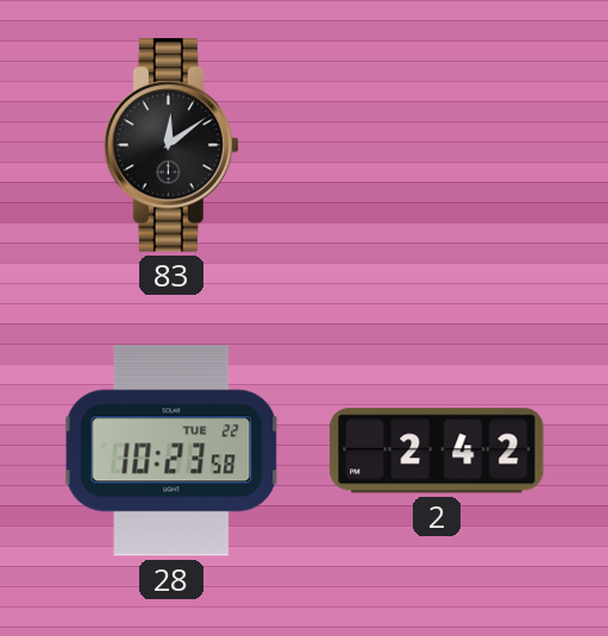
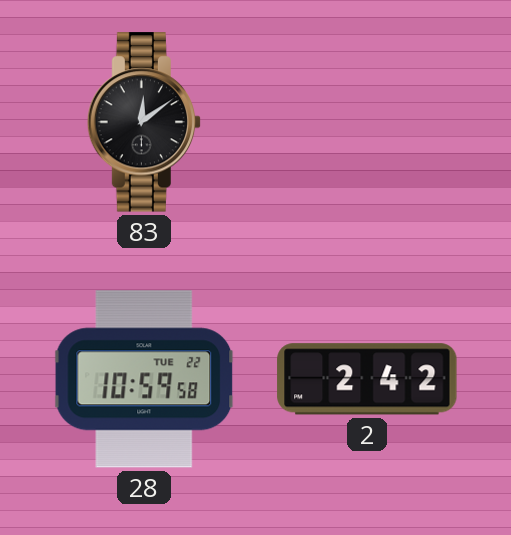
28: 10:23 -> 10:59 (144, 379)
